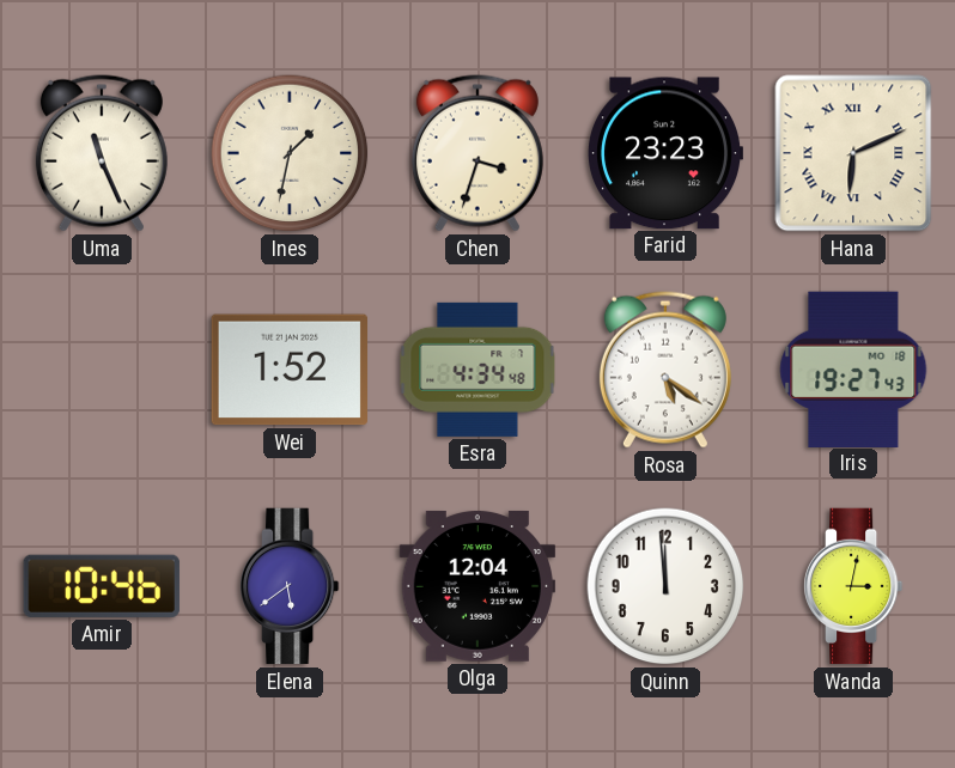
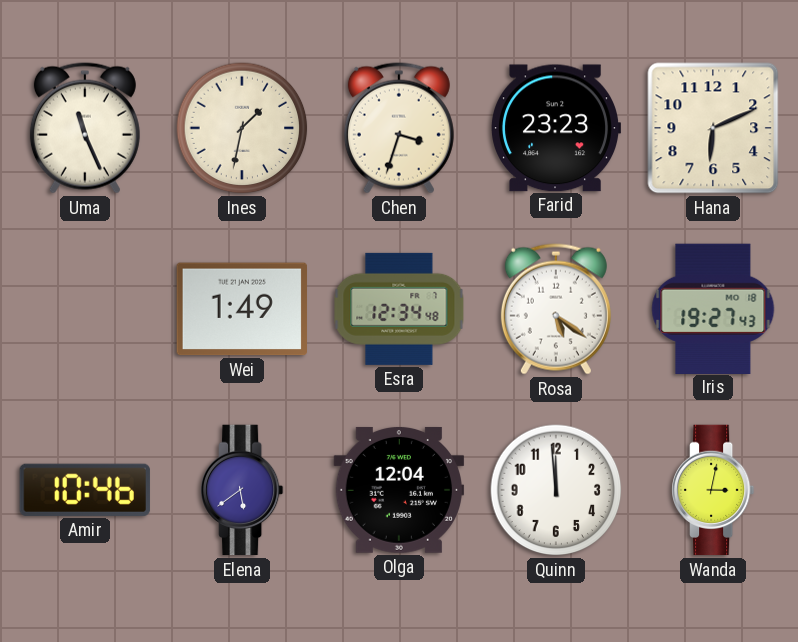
Hana numerals: Roman -> Arabic (713, 128)
Wei: 1:52 -> 1:49 (241, 309)
Esra: 4:34 -> 12:34 (399, 309)
